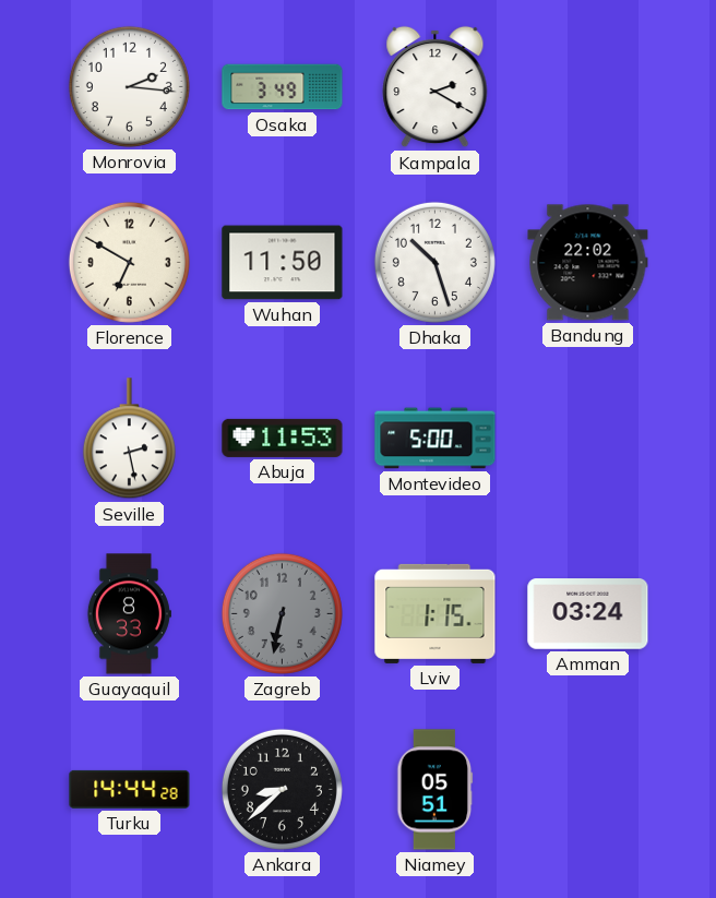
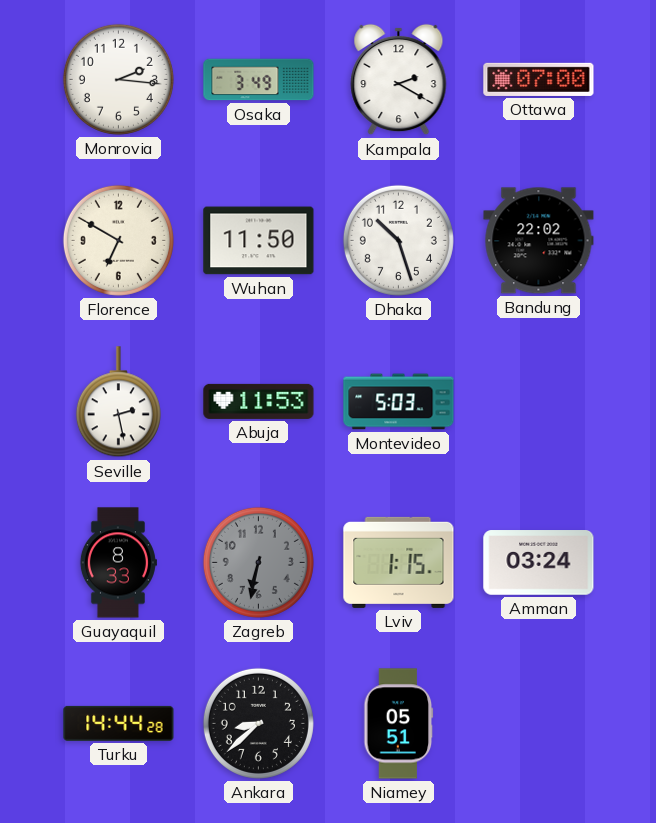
Ottawa: none -> 07:00 (539, 79)
Montevideo: 5:00 -> 5:03 (399, 402)
